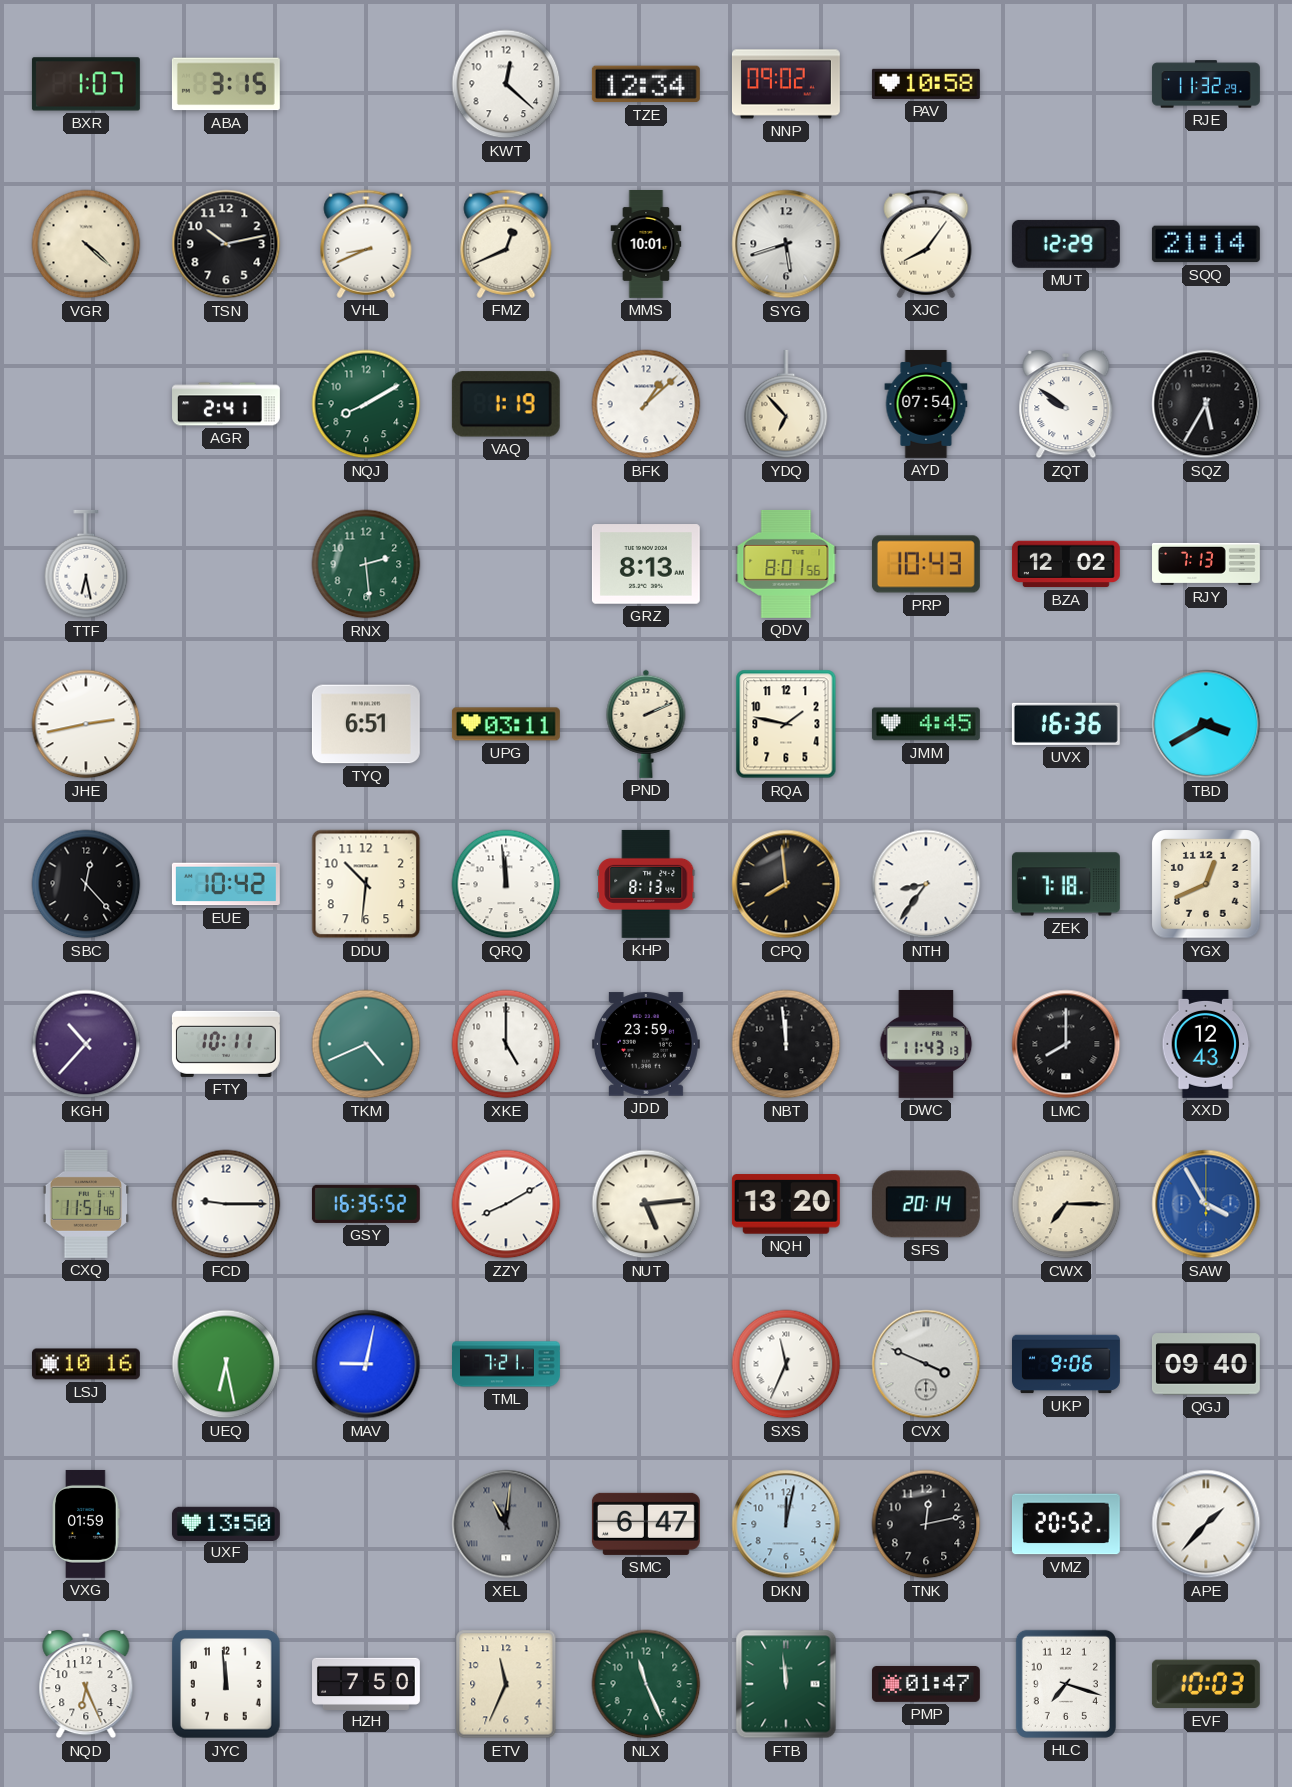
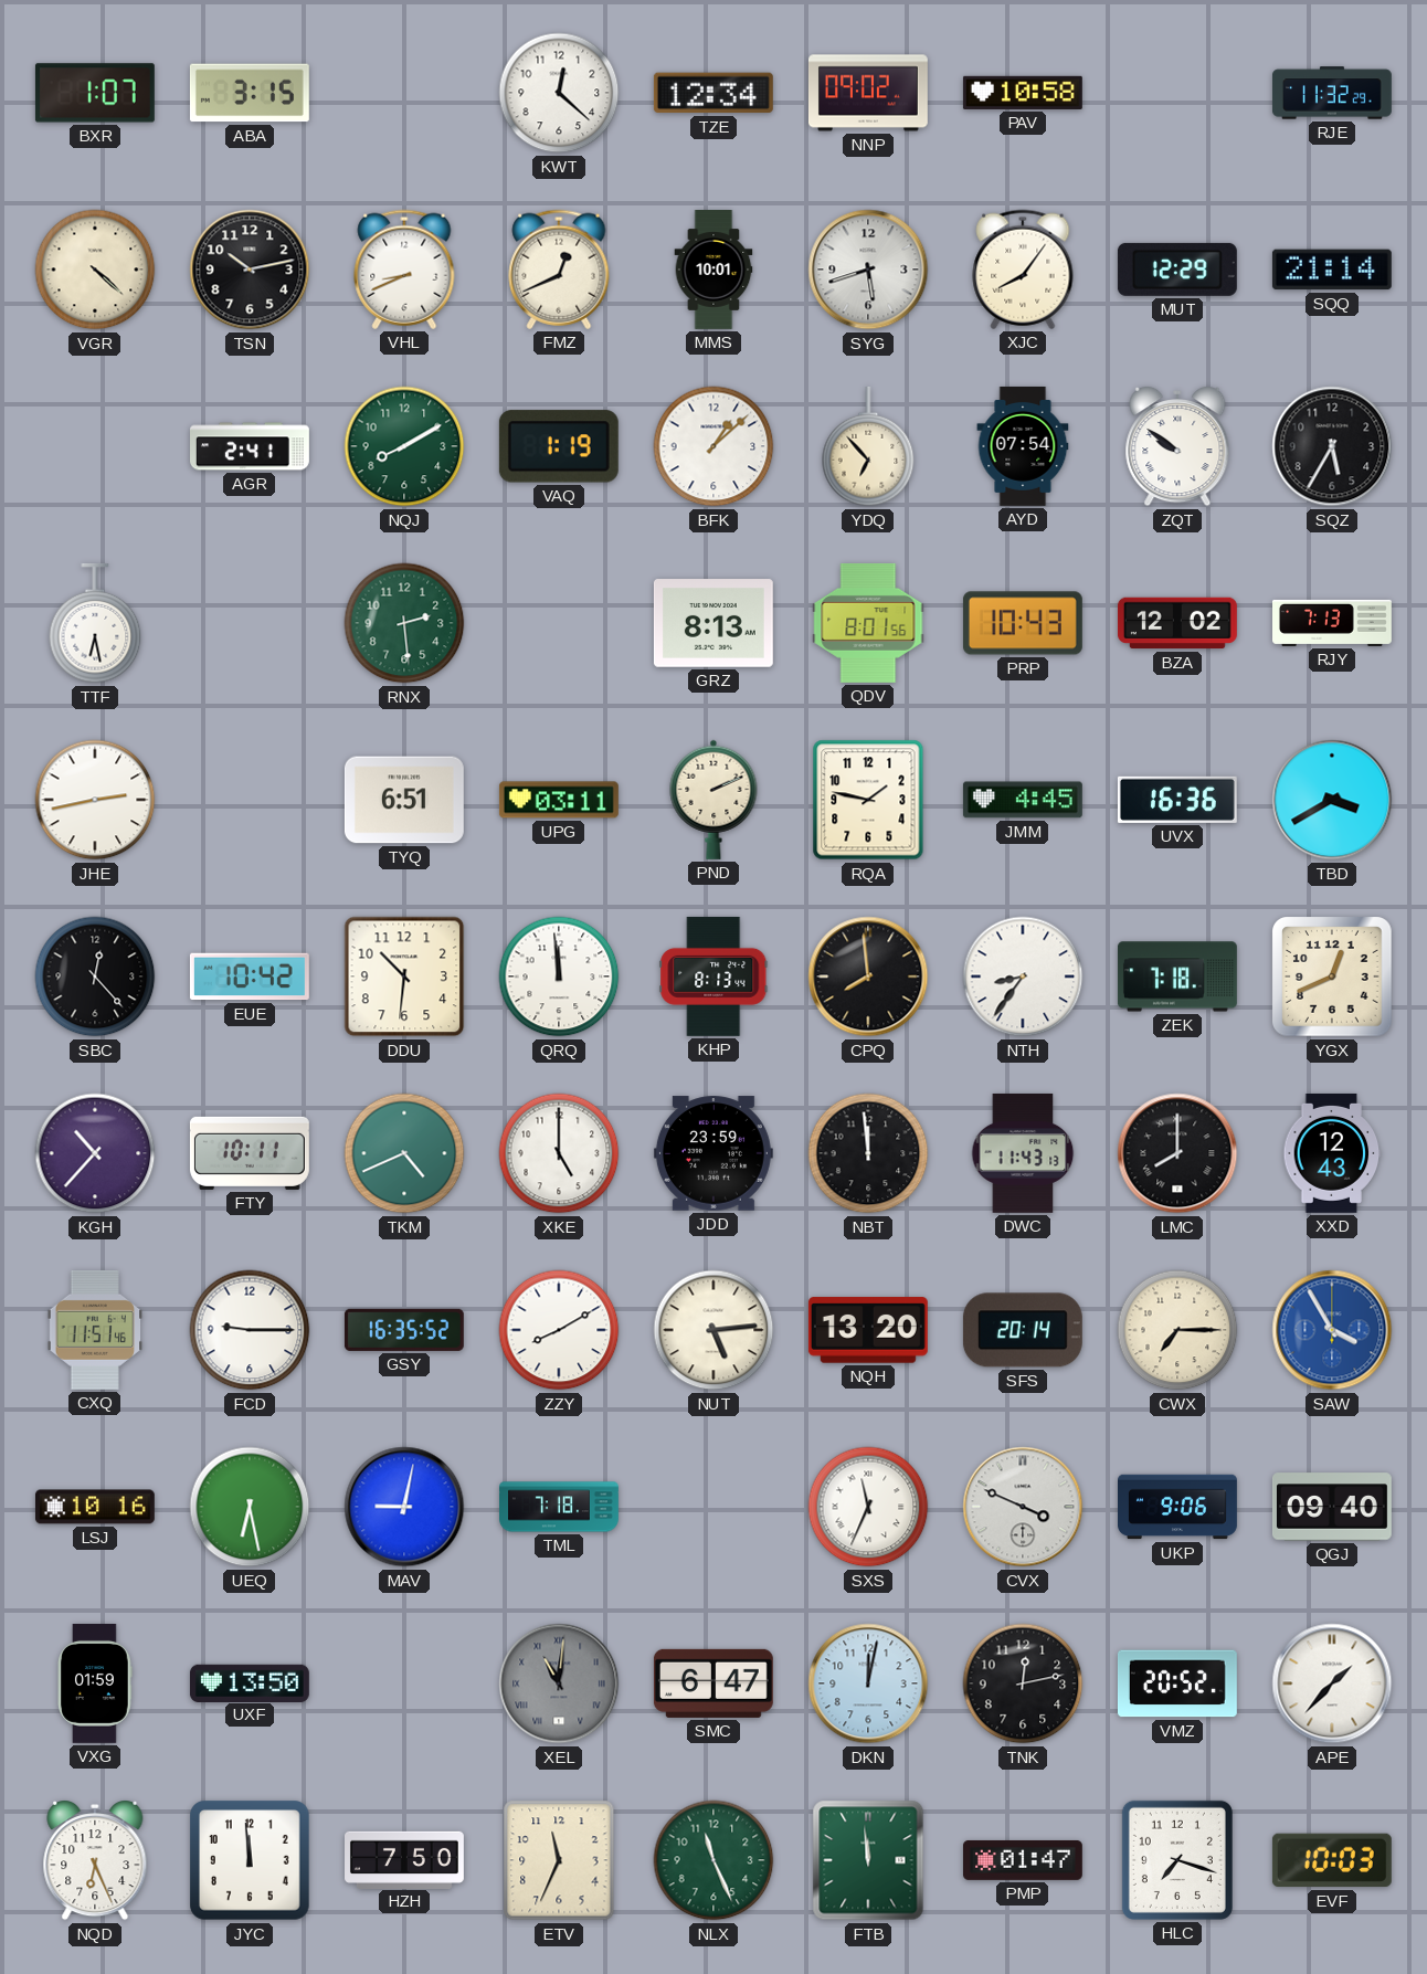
TML: 7:21 -> 7:18 (560, 1507)
